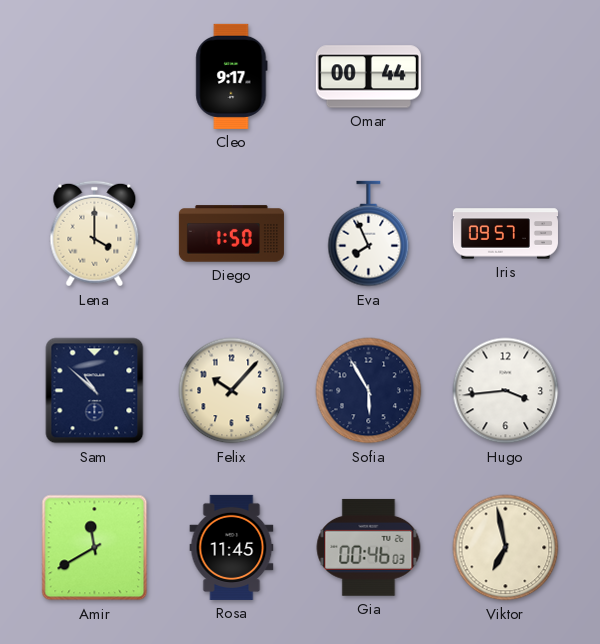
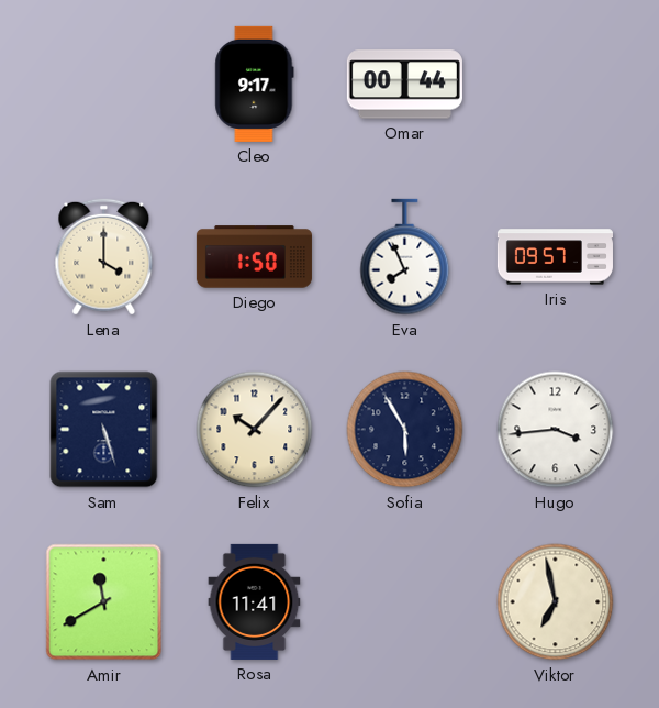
Sam: 10:52 -> 5:27 (104, 430)
Rosa: 11:45 -> 11:41 (255, 601)
Gia: 00:46 -> none (369, 547)
